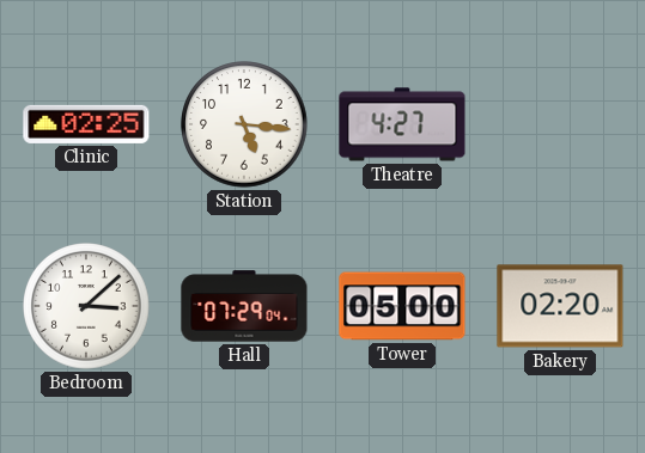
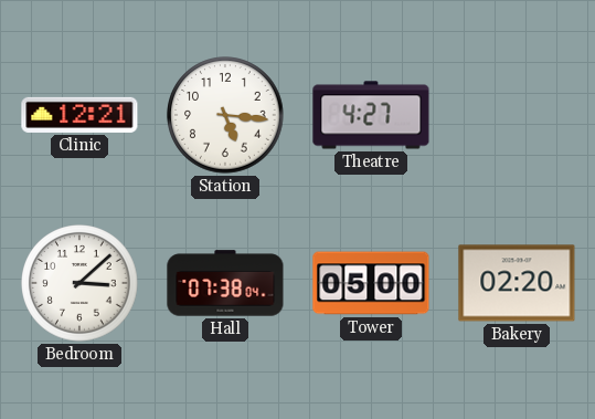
Clinic: 02:25 -> 12:21 (79, 115)
Hall: 07:29 -> 07:38 (225, 283)
